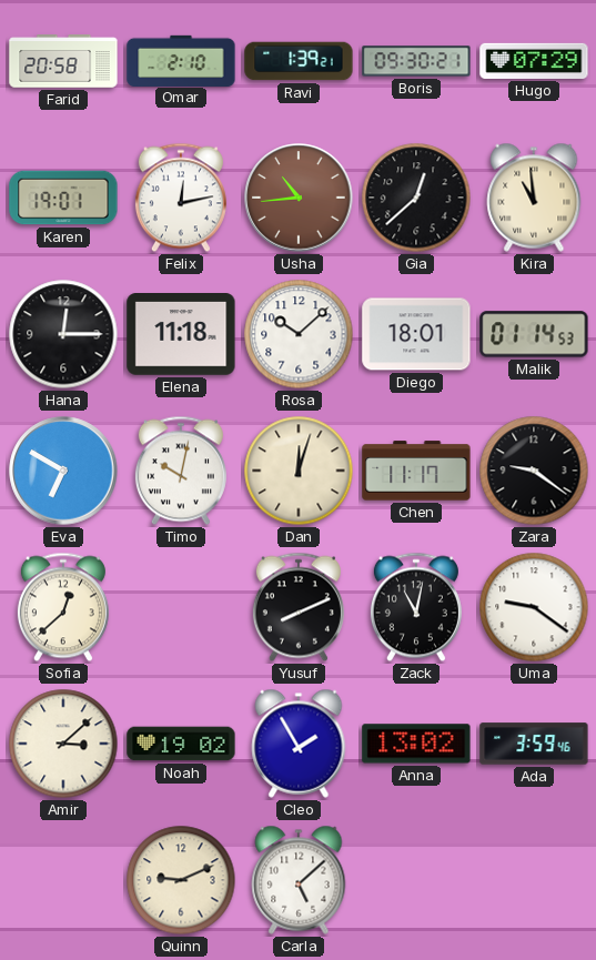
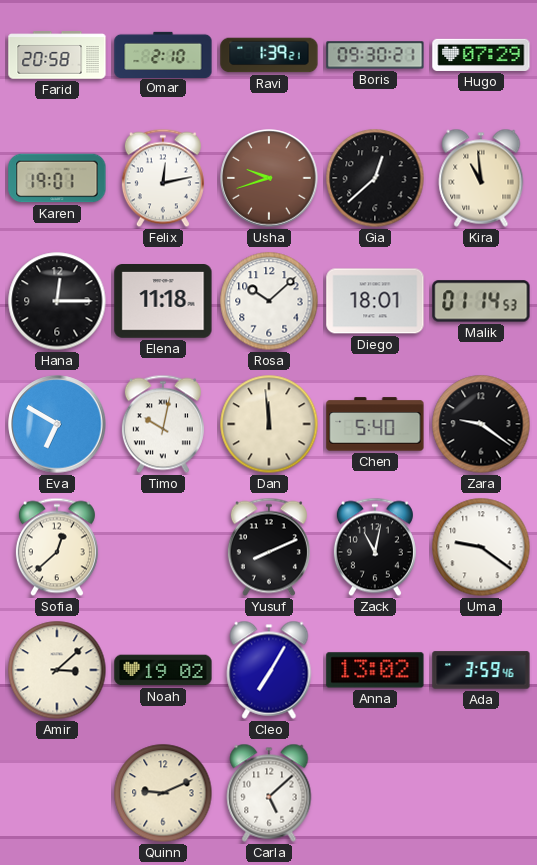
Usha: 10:44 -> 9:42 (269, 178)
Dan: 12:03 -> 11:59 (269, 424)
Chen: 11:17 -> 5:40 (375, 424)
Cleo: 1:55 -> 7:05 (269, 670)
